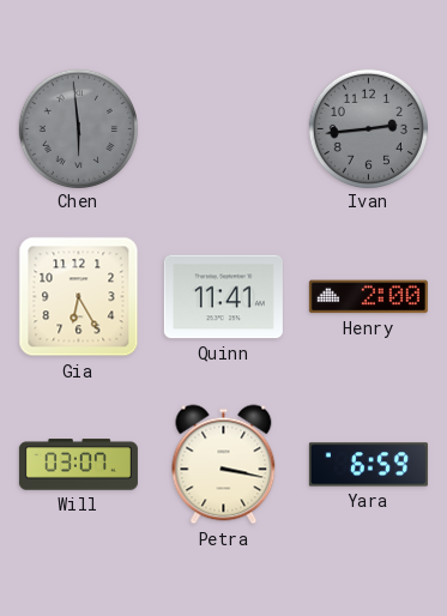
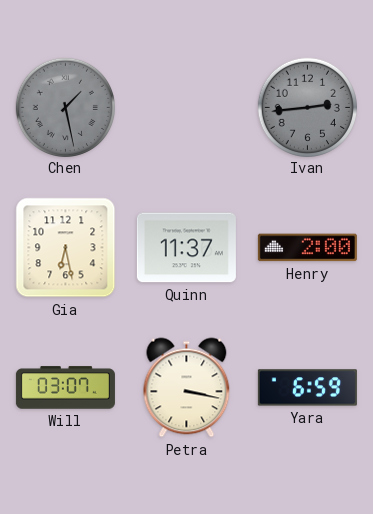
Chen: 5:59 -> 1:28 (65, 107)
Gia: 6:25 -> 6:28 (66, 248)
Quinn: 11:41 -> 11:37 (186, 248)
